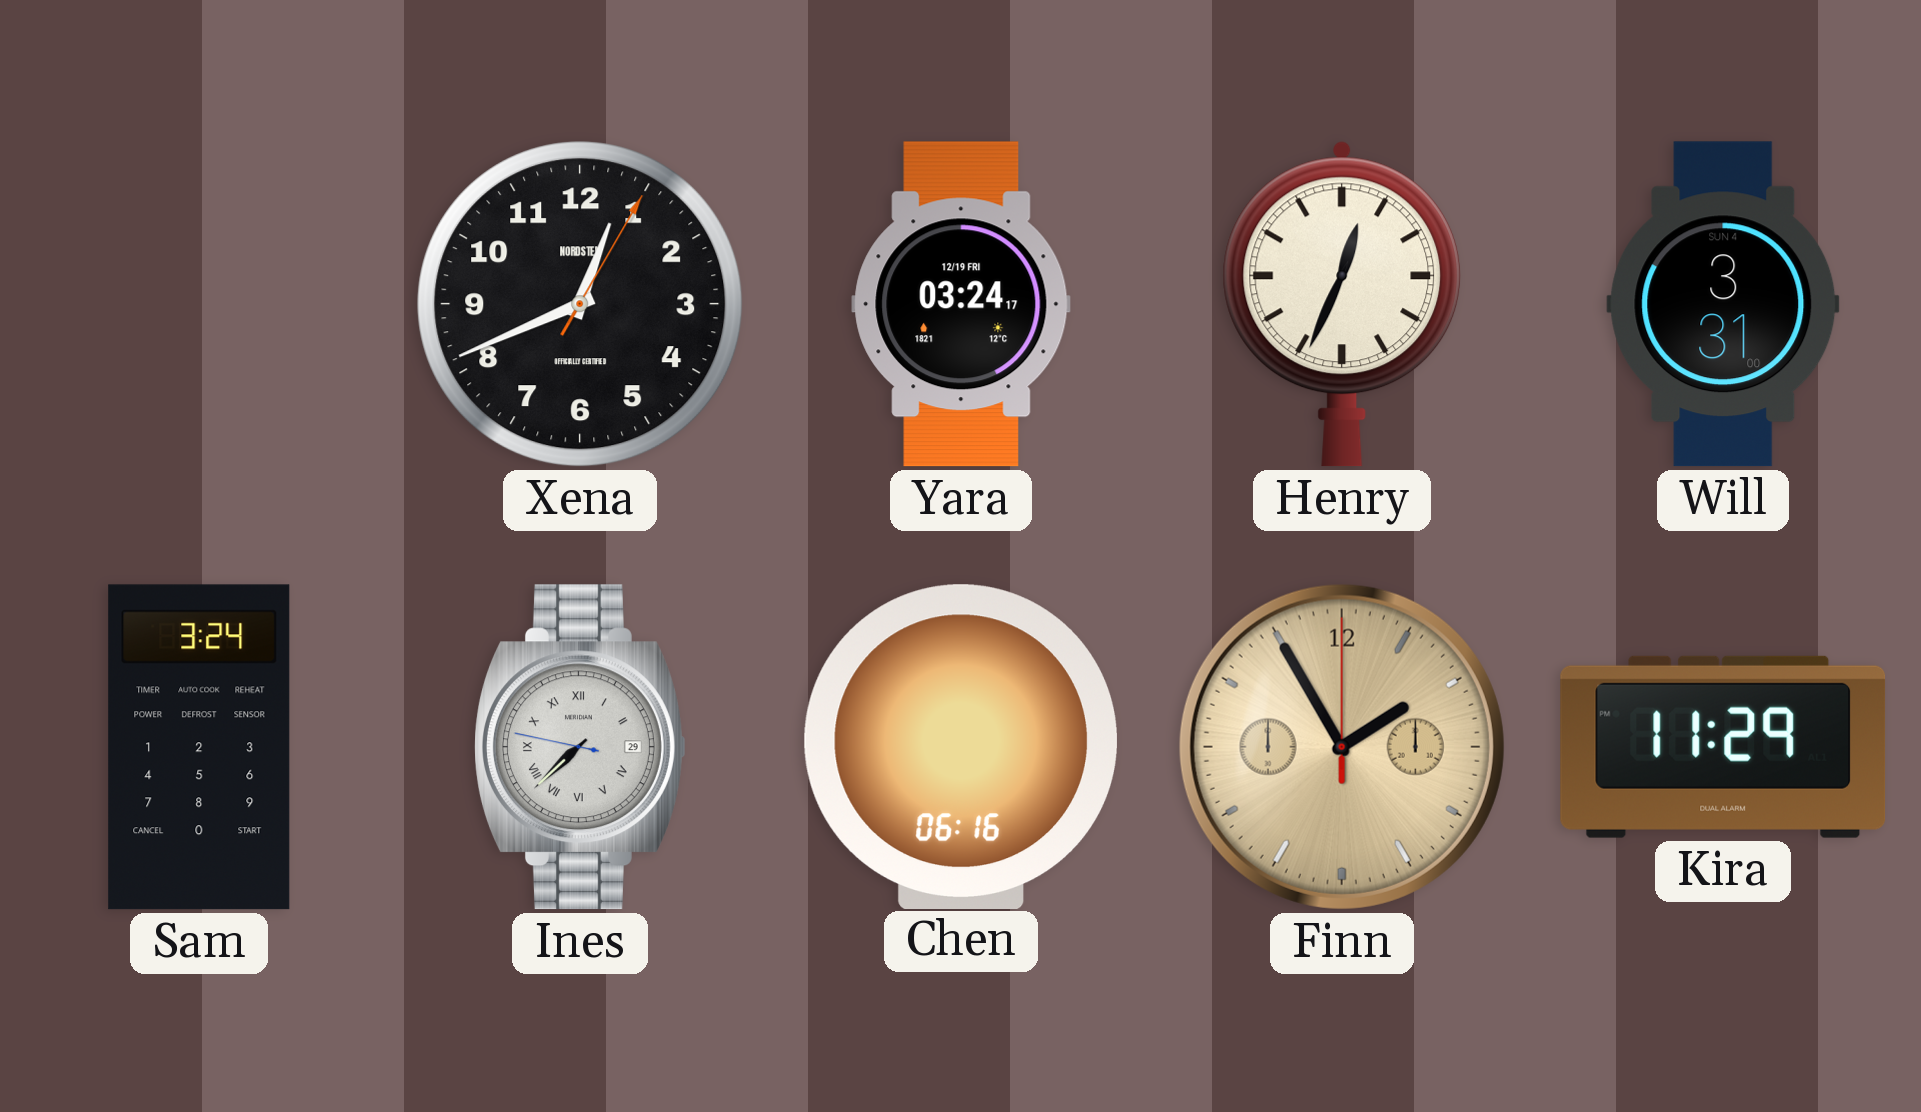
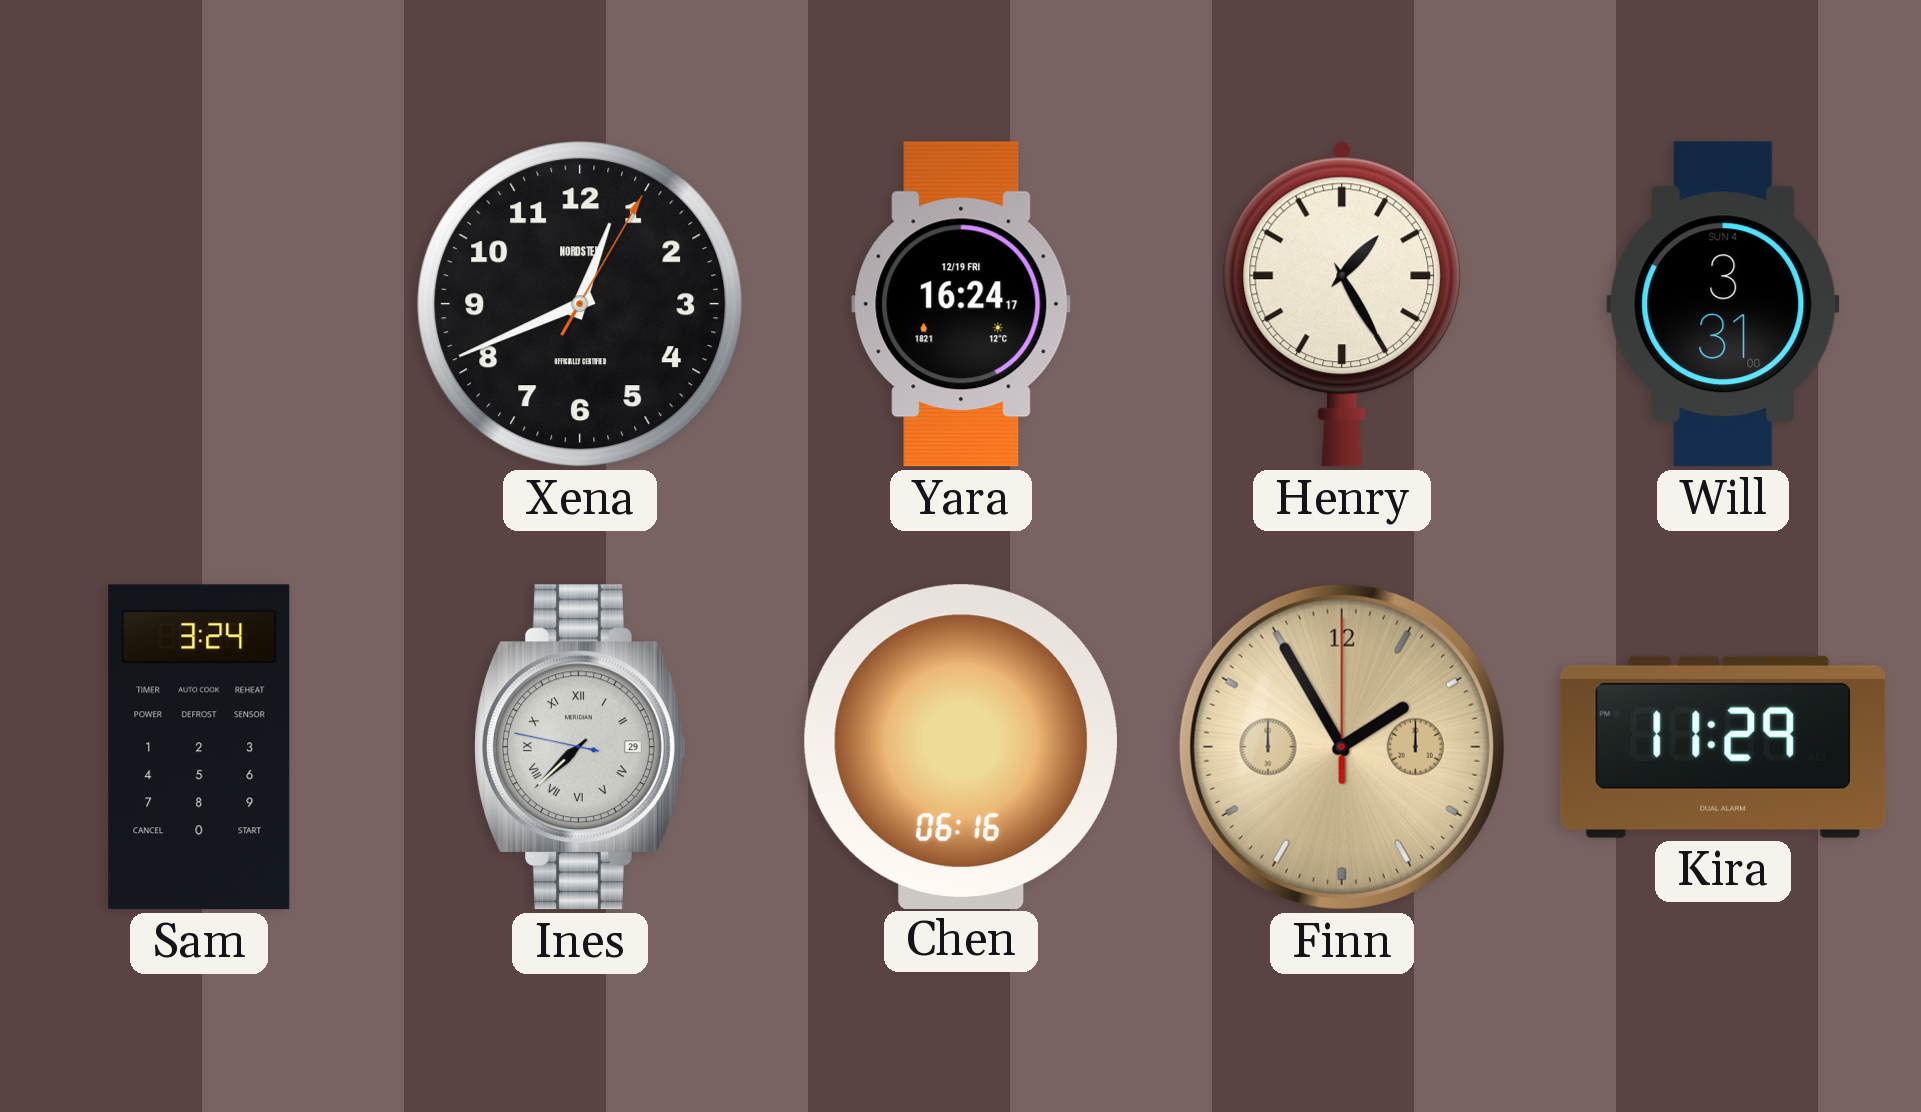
Yara: 03:24 -> 16:24 (961, 304)
Henry: 12:34 -> 1:25 (1342, 304)
